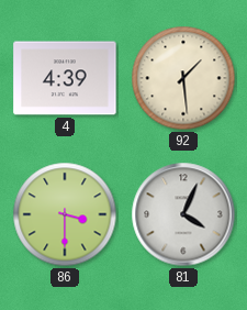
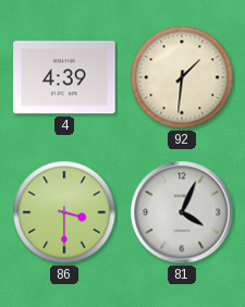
92: 1:29 -> 1:31 (182, 77)
